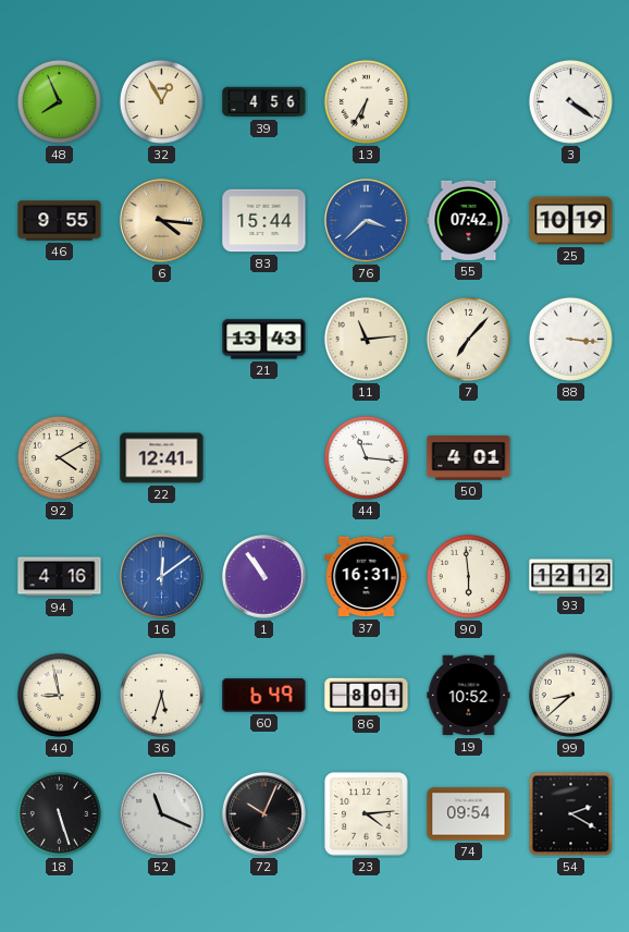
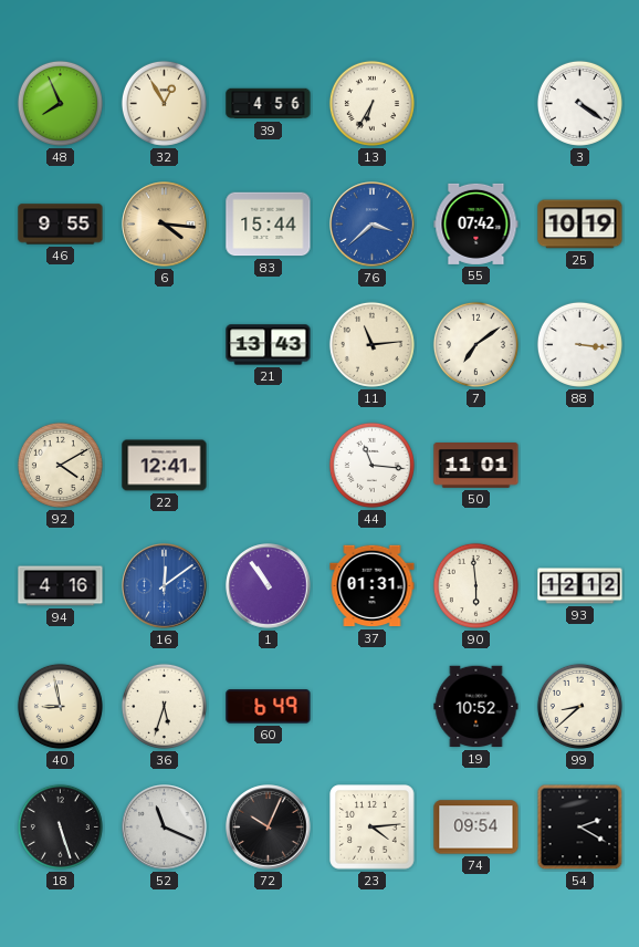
7: 7:07 -> 7:09 (475, 344)
50: 4:01 -> 11:01 (476, 466)
37: 16:31 -> 01:31 (373, 586)
86: 8:01 -> none (367, 696)
